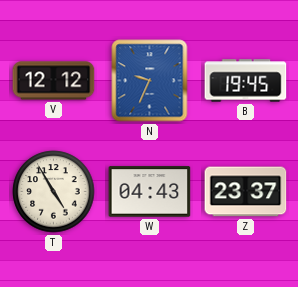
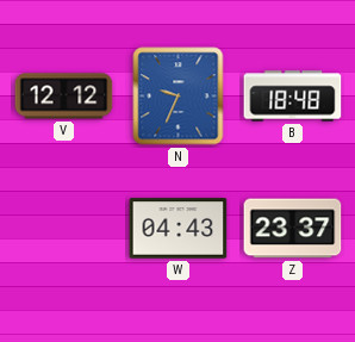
B: 19:45 -> 18:48 (293, 97)
T: 4:55 -> none (54, 192)
